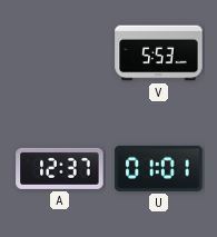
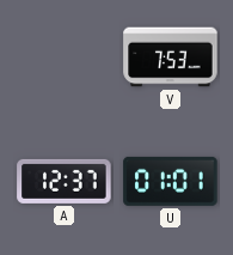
V: 5:53 -> 7:53 (171, 57)
